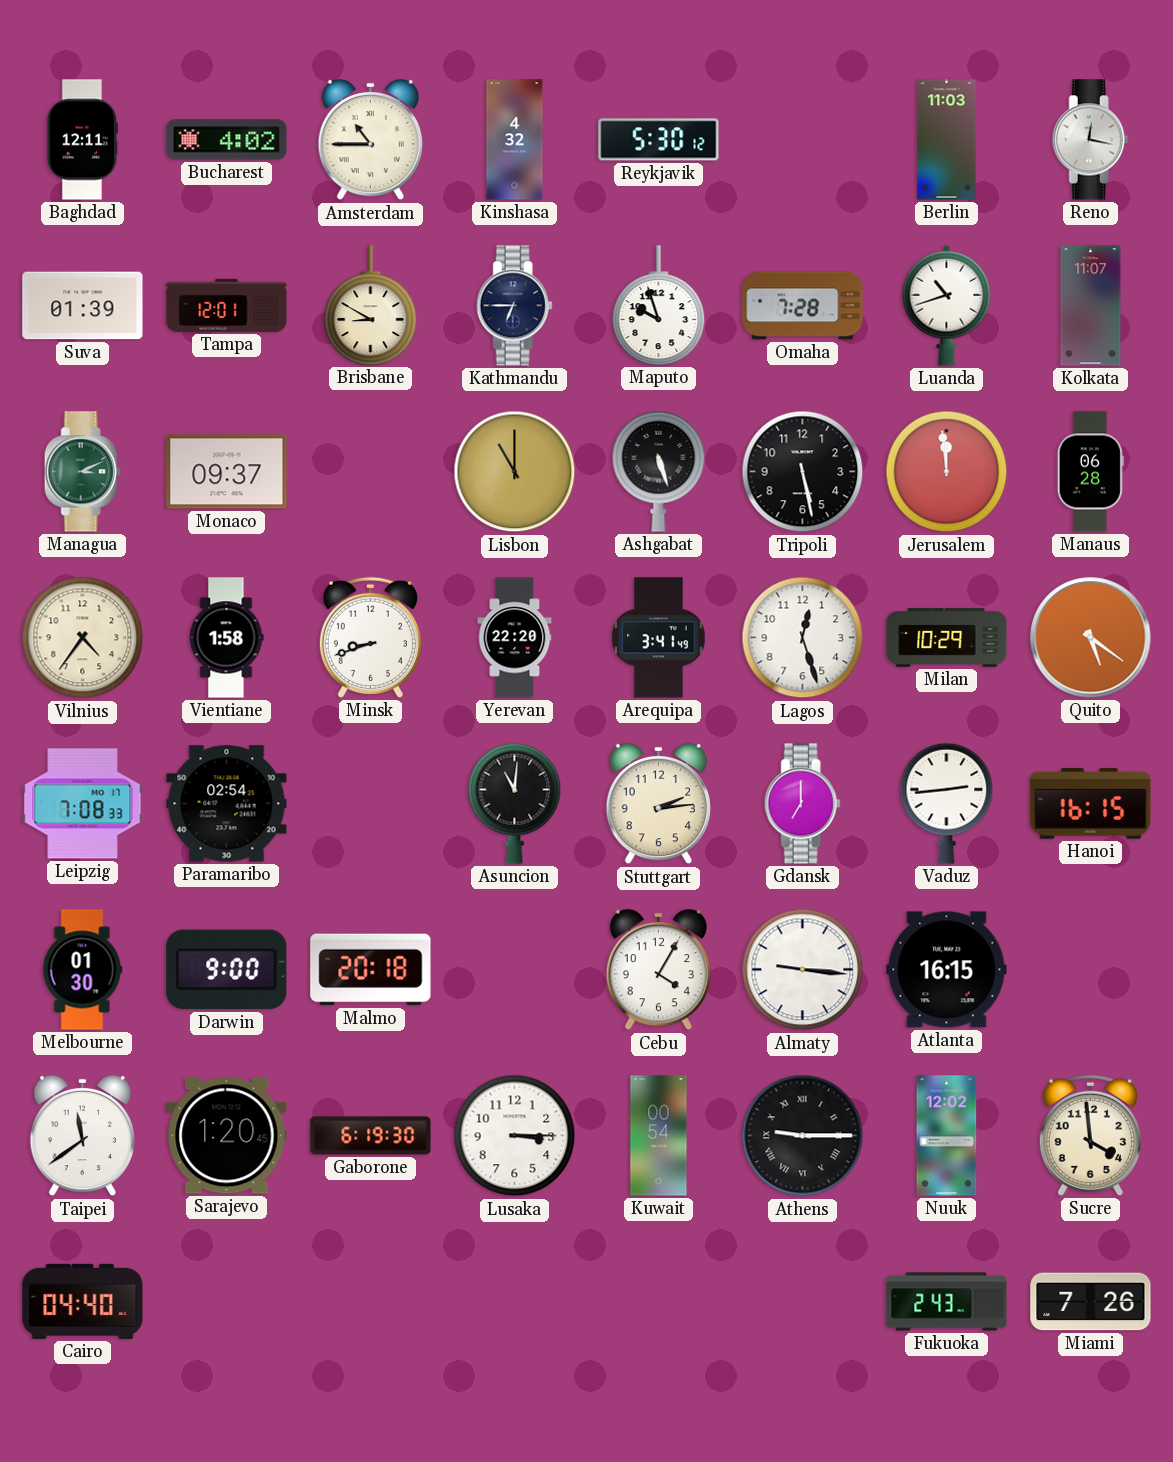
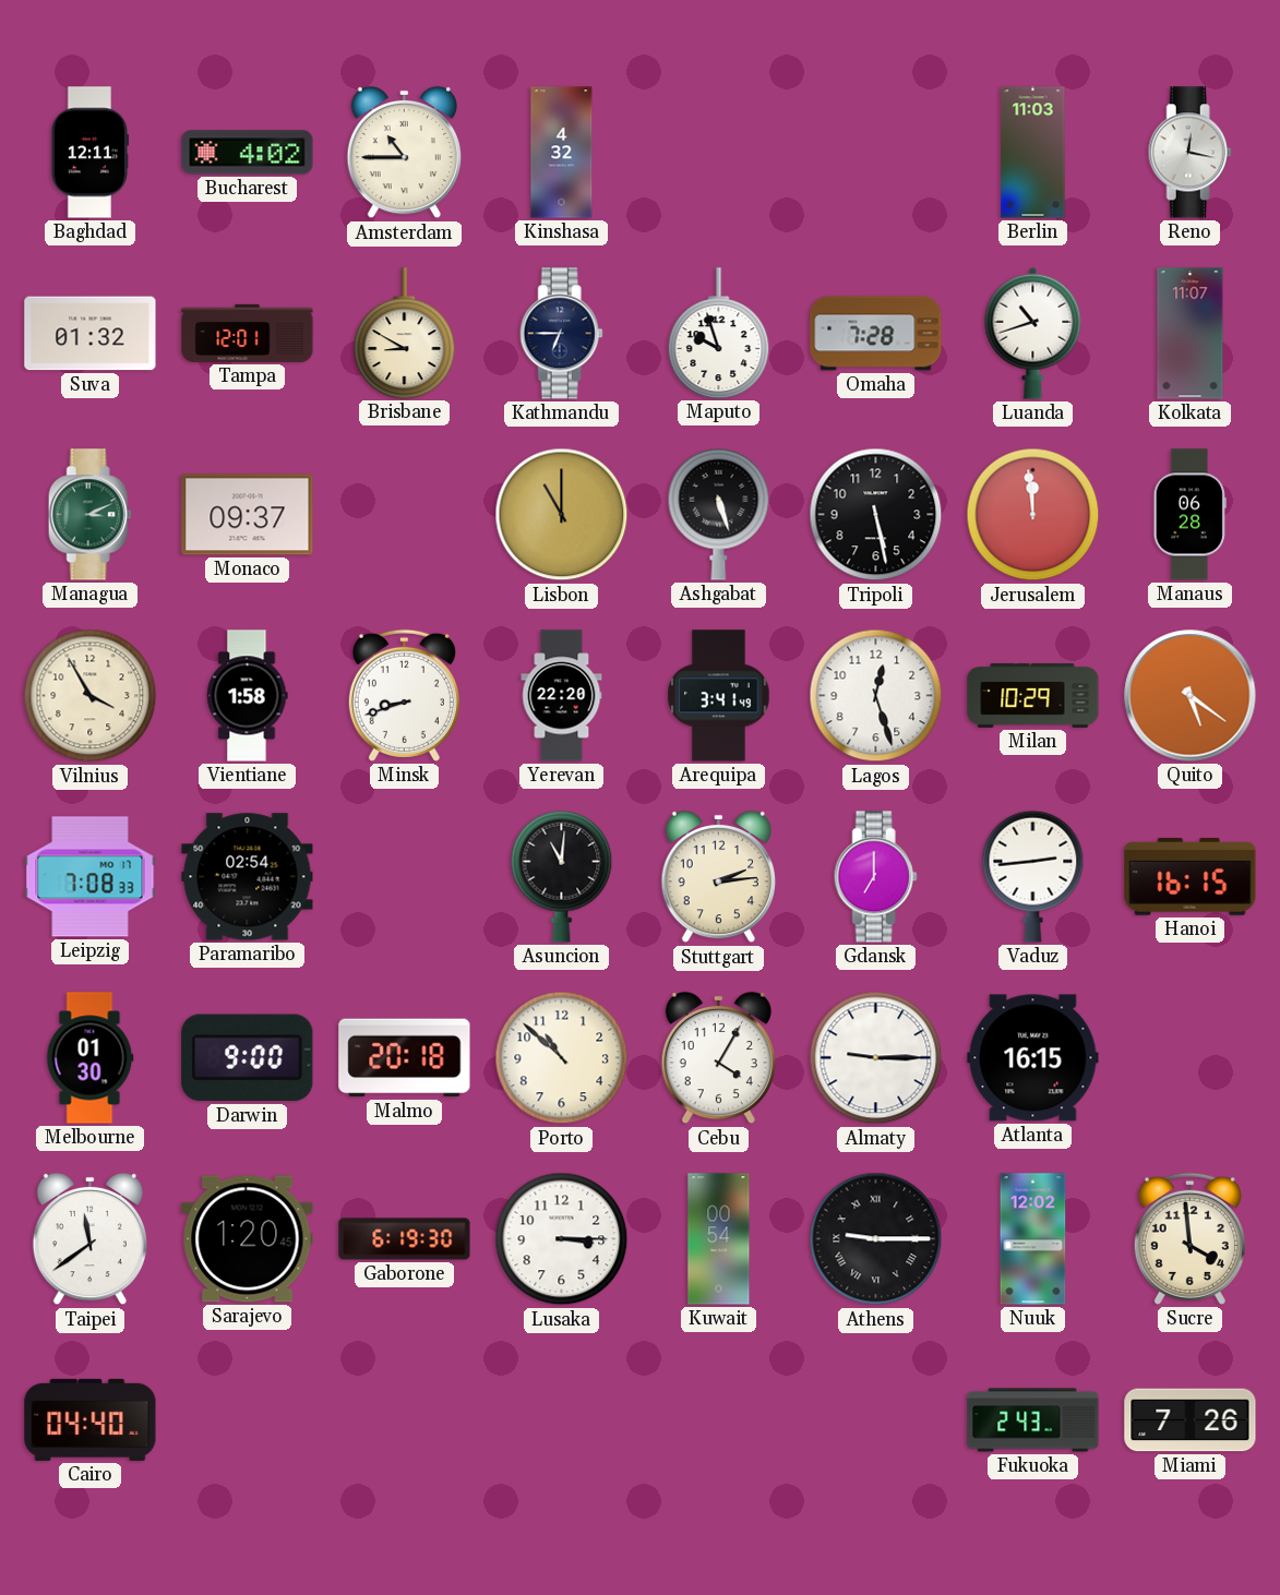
Reykjavik: 5:30 -> none (659, 140)
Suva: 01:39 -> 01:32 (91, 334)
Vilnius: 4:36 -> 3:55 (91, 696)
Porto: none -> 10:52 (562, 1058)
Almaty: 9:16 -> 9:15 (876, 1058)
